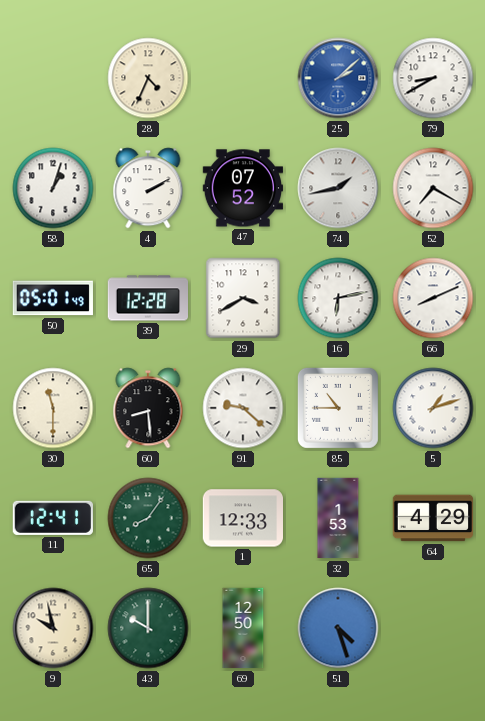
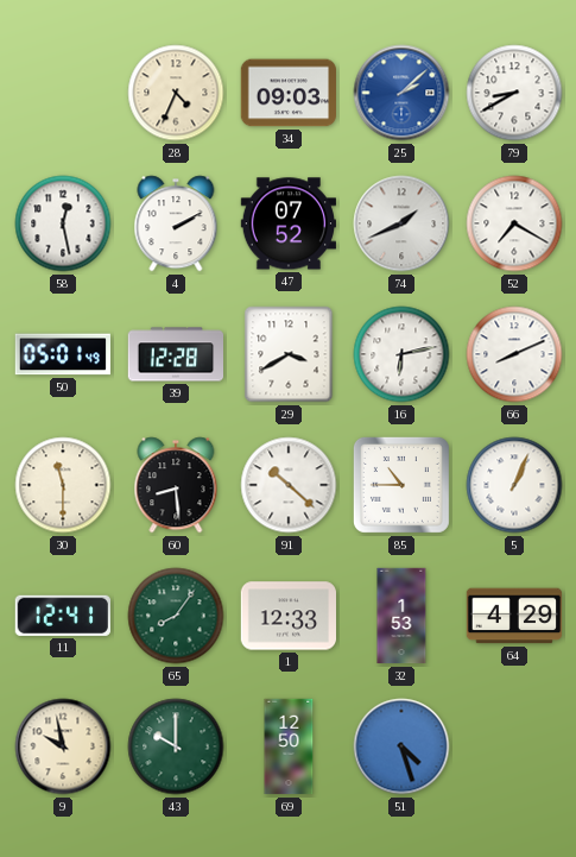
34: none -> 09:03 (287, 93)
58: 1:03 -> 12:28 (63, 223)
74: 1:43 -> 1:41 (401, 223)
91: 9:22 -> 10:22 (289, 485)
5: 1:12 -> 1:04 (514, 485)
